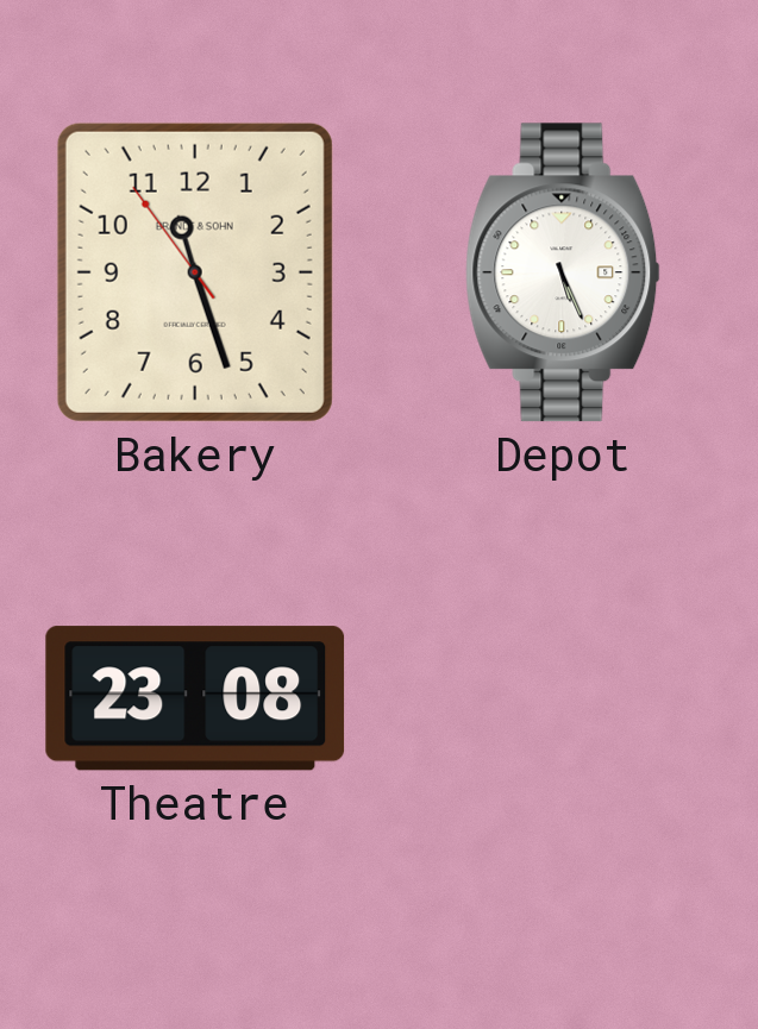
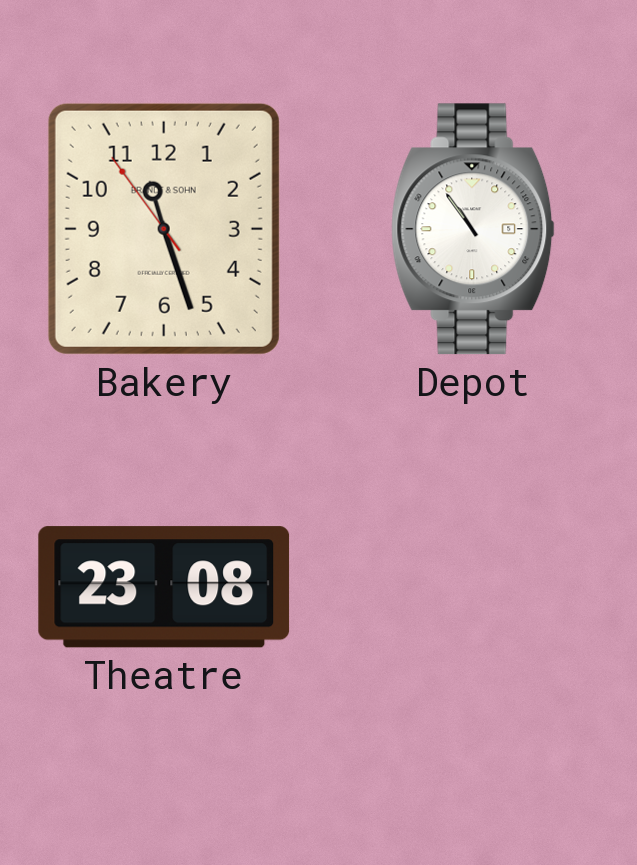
Depot: 5:26 -> 10:54 (473, 229)
